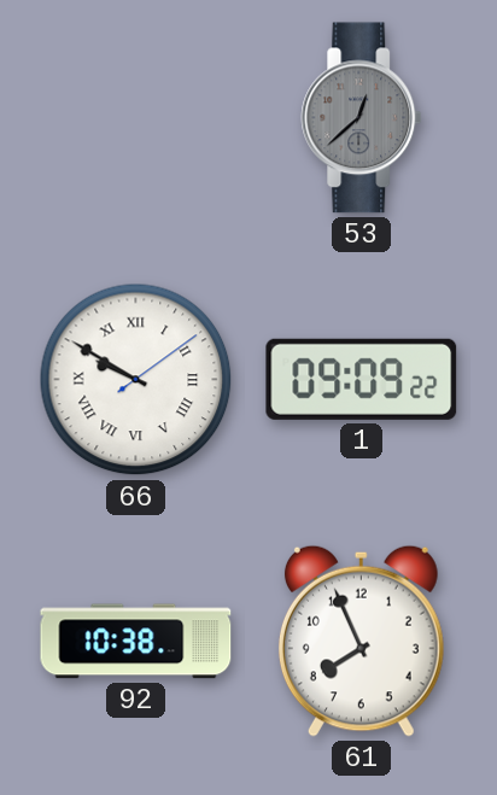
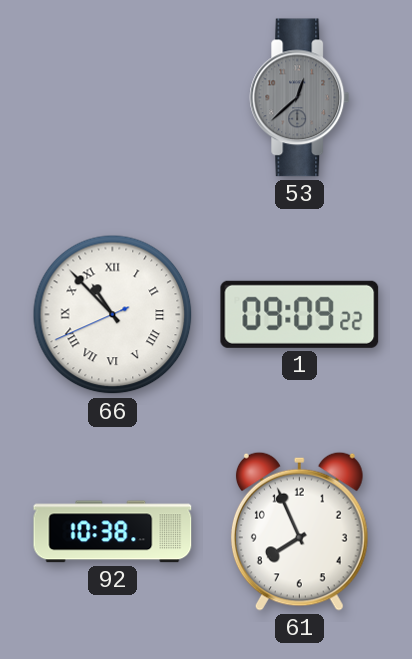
66: 9:50 -> 10:52 (113, 315)
